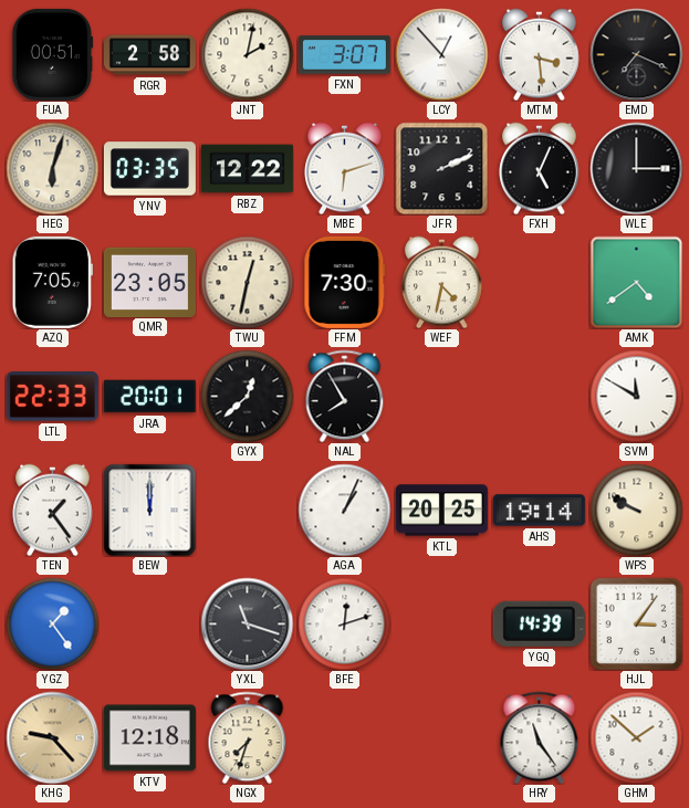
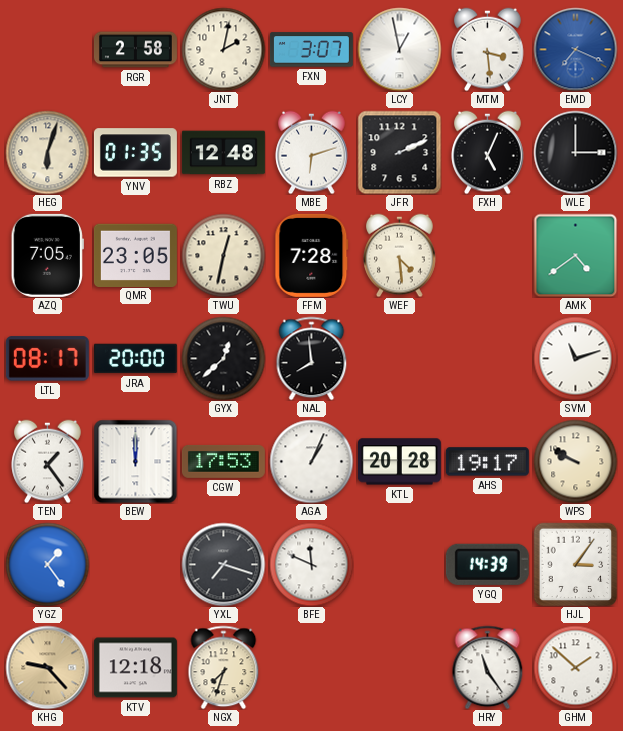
FUA: 00:51 -> none (53, 54)
LCY: 12:53 -> 12:58 (399, 49)
EMD dial: black -> blue (575, 49)
YNV: 03:35 -> 01:35 (135, 153)
RBZ: 12:22 -> 12:48 (223, 153)
FFM: 7:30 -> 7:28 (312, 255)
WEF: 4:32 -> 4:29 (400, 255)
LTL: 22:33 -> 08:17 (47, 359)
JRA: 20:01 -> 20:00 (135, 359)
NAL: 7:55 -> 7:59 (312, 358)
SVM: 11:50 -> 11:12 (575, 358)
CGW: none -> 17:53 (223, 462)
KTL: 20:25 -> 20:28 (399, 462)
AHS: 19:14 -> 19:17 (487, 462)
YXL: 11:18 -> 7:18 (223, 564)
BFE: 12:12 -> 11:49 (311, 564)
